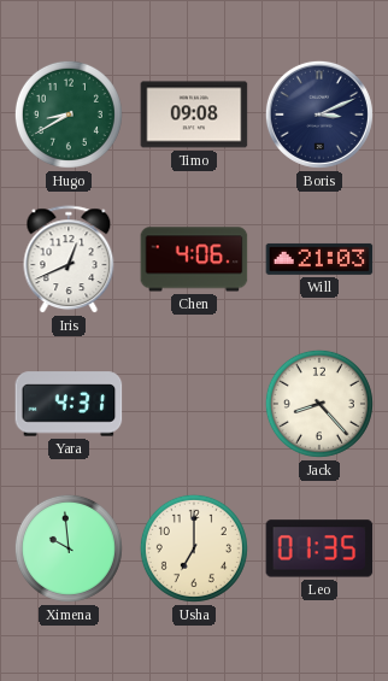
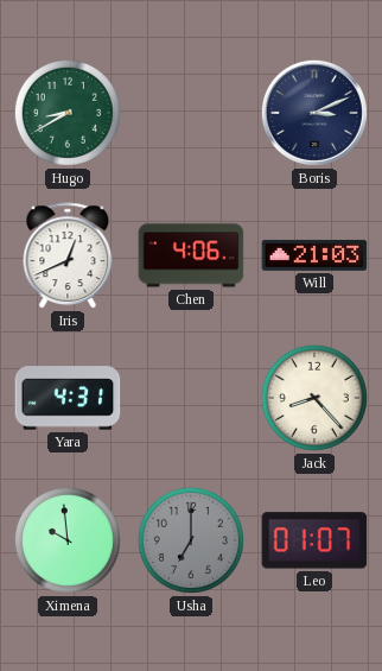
Timo: 09:08 -> none (194, 115)
Usha dial: cream -> grey (191, 540)
Leo: 01:35 -> 01:07 (314, 540)
